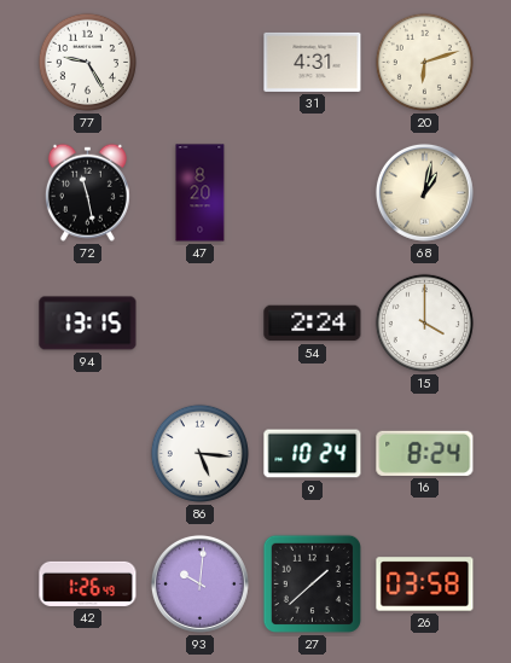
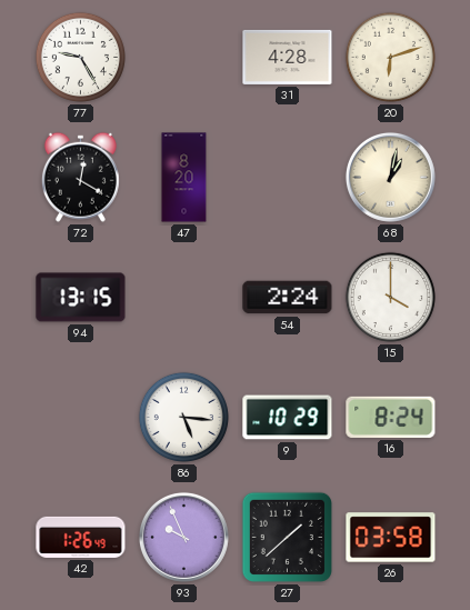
31: 4:31 -> 4:28 (288, 57)
72: 11:28 -> 12:20 (80, 177)
9: 10:24 -> 10:29 (288, 418)
93: 10:01 -> 9:56 (183, 537)
